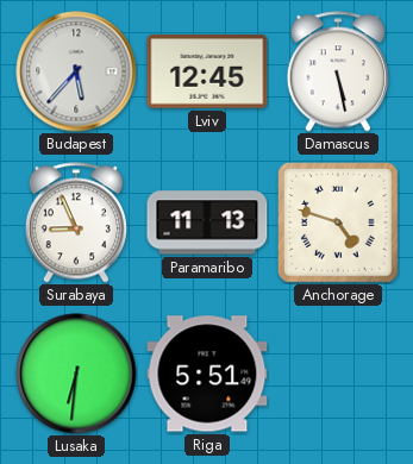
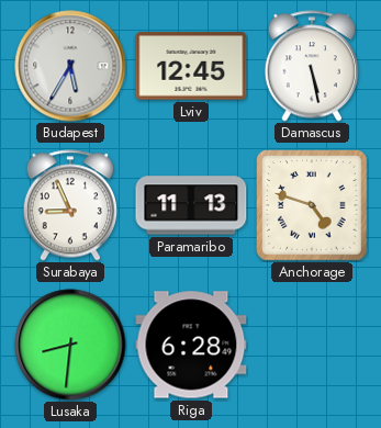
Budapest: 5:37 -> 5:35 (70, 66)
Lusaka: 6:31 -> 8:31 (70, 345)
Riga: 5:51 -> 6:28 (191, 345)
